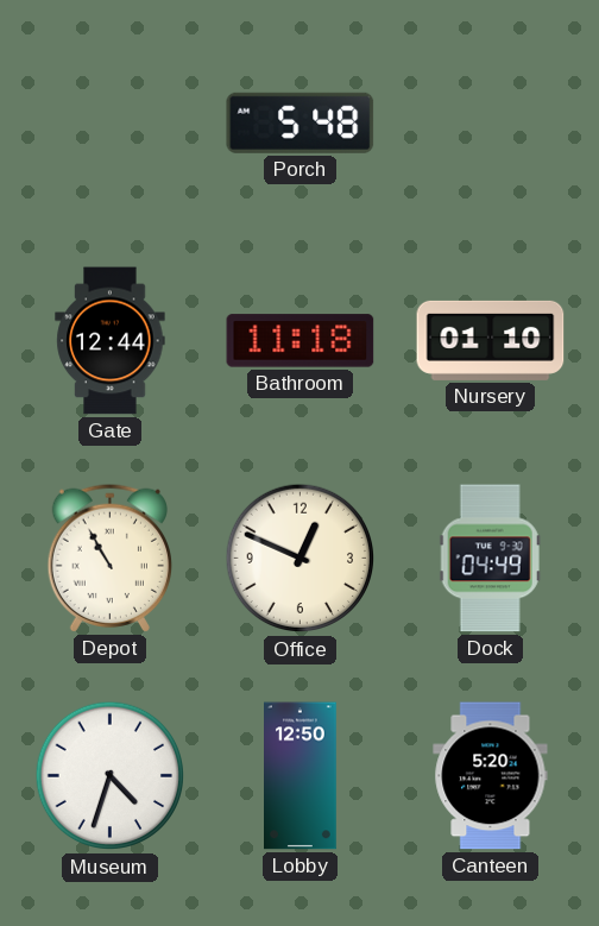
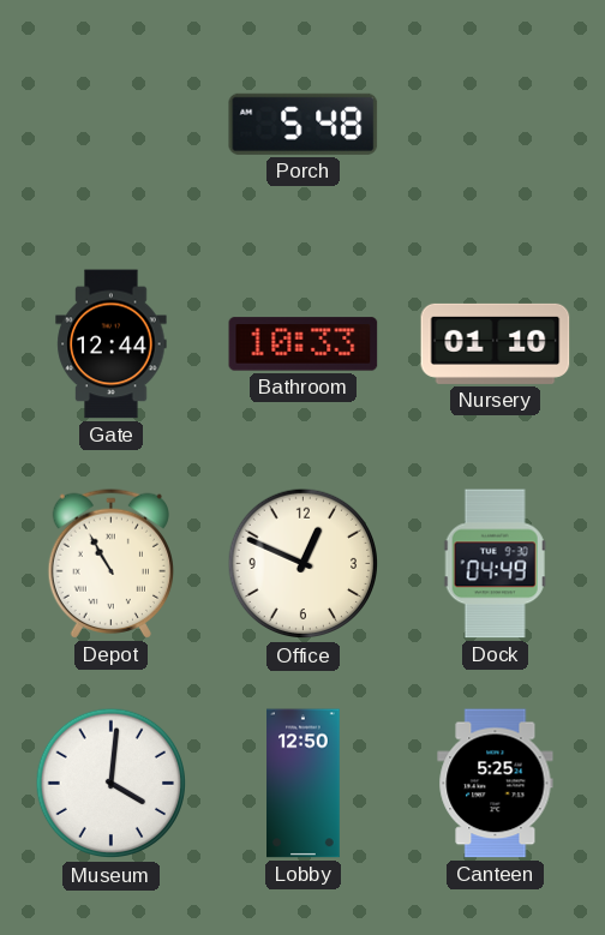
Bathroom: 11:18 -> 10:33 (304, 344)
Museum: 4:33 -> 4:01 (112, 784)
Canteen: 5:20 -> 5:25 (496, 784)
